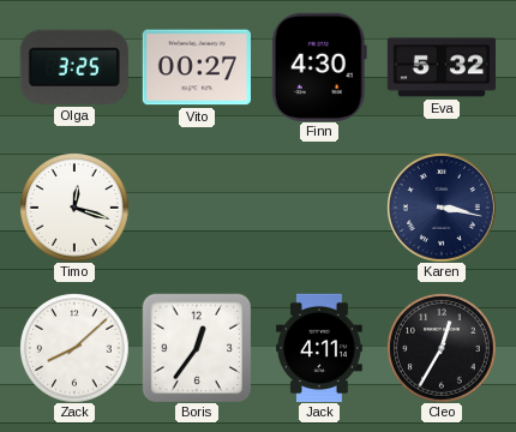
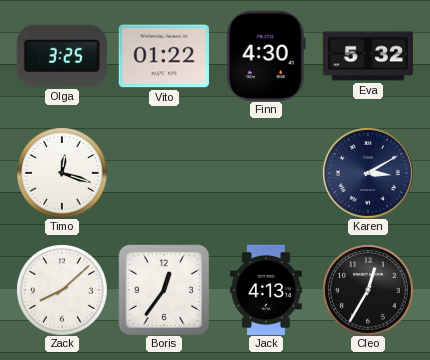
Vito: 00:27 -> 01:22 (164, 56)
Karen: 3:17 -> 3:10 (368, 173)
Jack: 4:11 -> 4:13 (267, 289)
